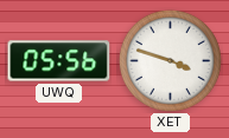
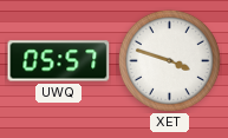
UWQ: 05:56 -> 05:57 (59, 61)
